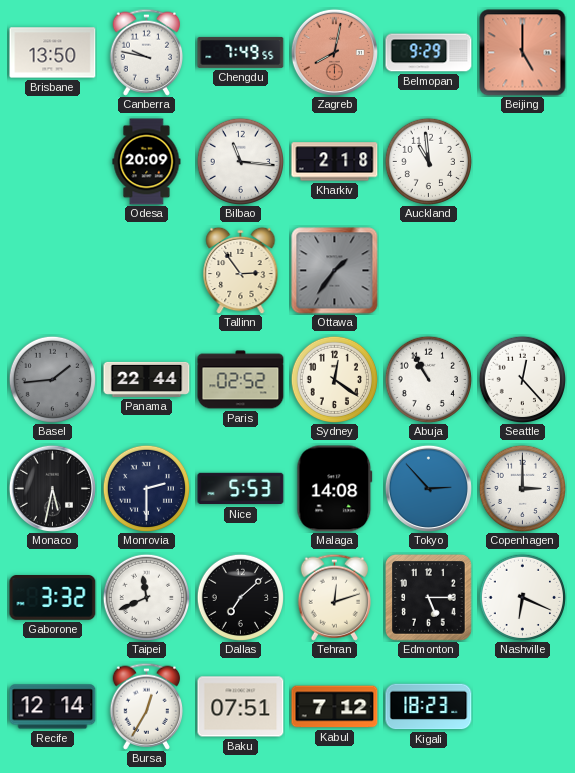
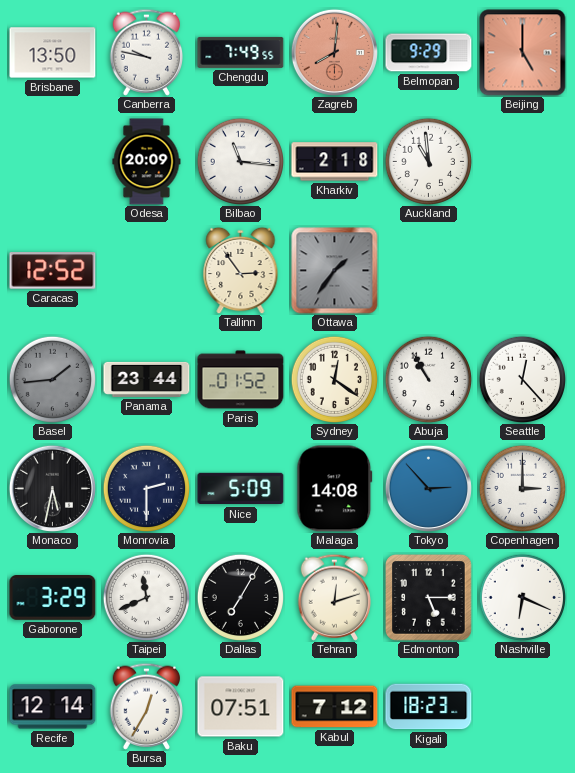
Zagreb: 8:02 -> 8:01 (334, 52)
Caracas: none -> 12:52 (53, 271)
Panama: 22:44 -> 23:44 (147, 379)
Paris: 02:52 -> 01:52 (241, 380)
Nice: 5:53 -> 5:09 (241, 489)
Gaborone: 3:32 -> 3:29 (53, 598)
Dallas: 7:08 -> 7:05 (240, 597)
